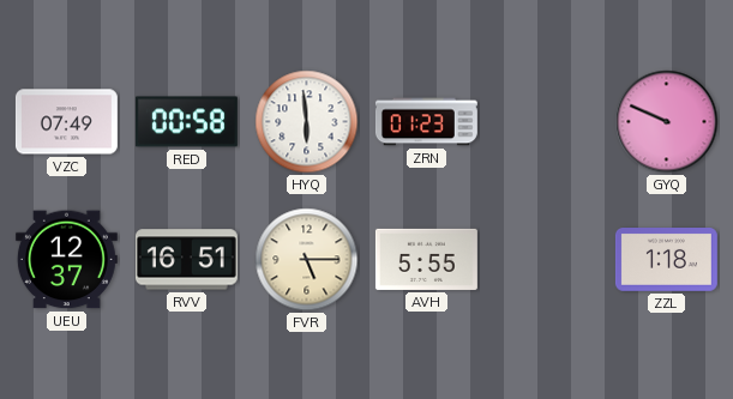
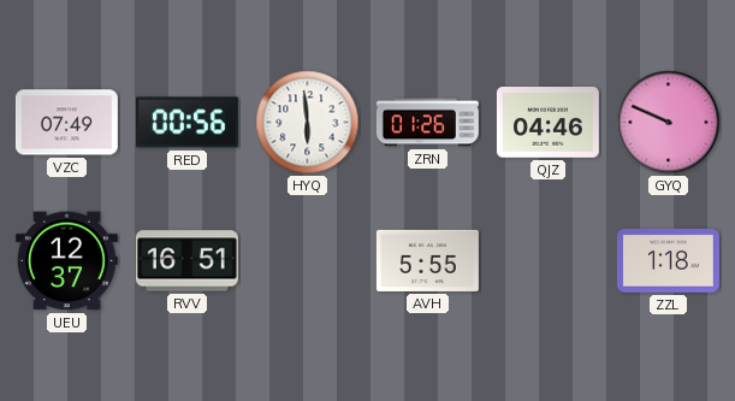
RED: 00:58 -> 00:56 (186, 123)
ZRN: 01:23 -> 01:26 (427, 123)
QJZ: none -> 04:46 (547, 123)
FVR: 5:15 -> none (307, 260)
